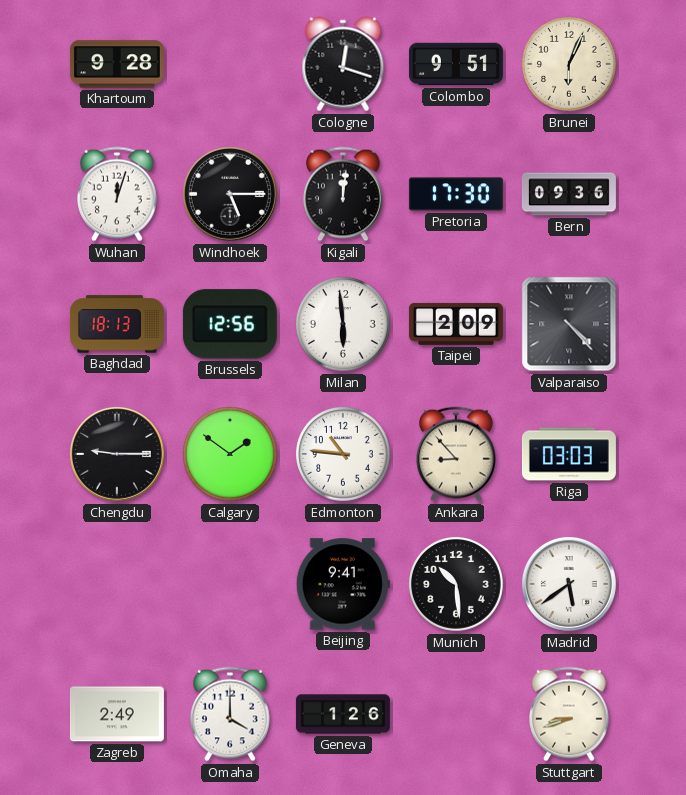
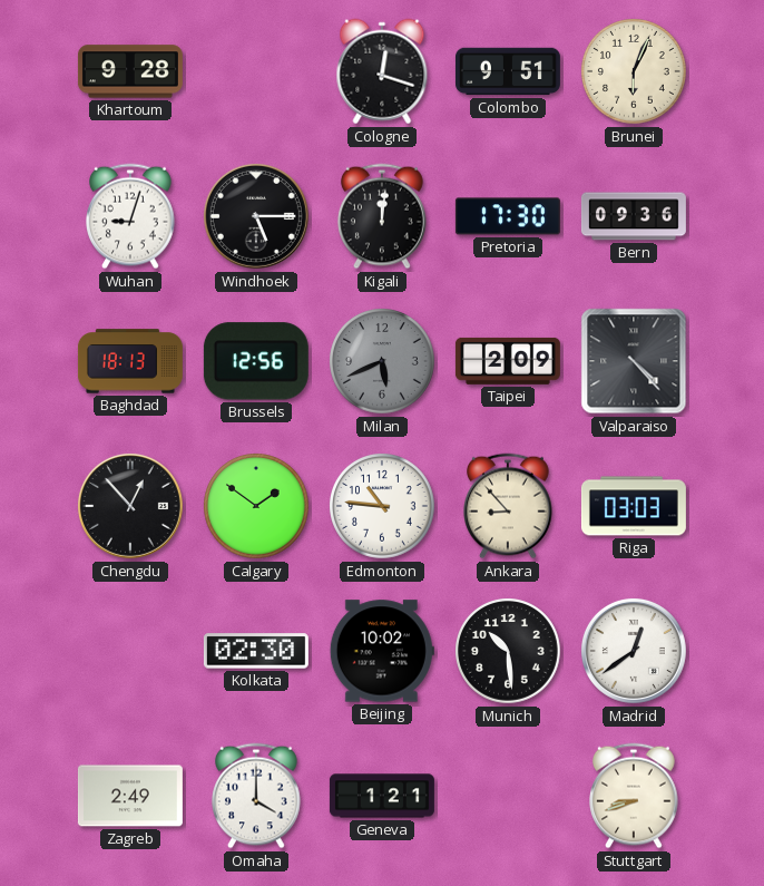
Wuhan: 12:03 -> 9:03 (131, 216)
Milan: 5:59 -> 5:41 (383, 362)
Milan dial: white -> grey (383, 362)
Chengdu: 9:15 -> 12:53 (130, 506)
Kolkata: none -> 02:30 (256, 651)
Beijing: 9:41 -> 10:02 (382, 651)
Madrid: 5:39 -> 12:39 (634, 651)
Geneva: 1:26 -> 1:21 (382, 796)
